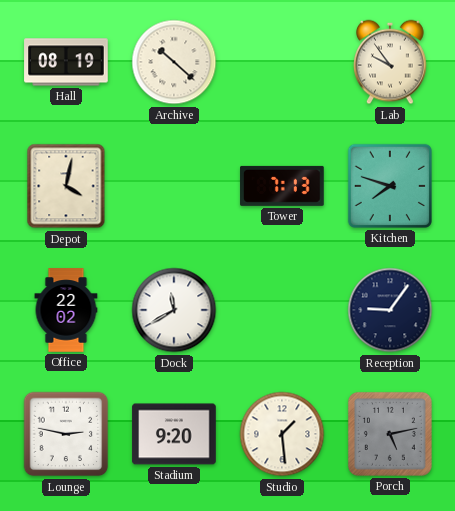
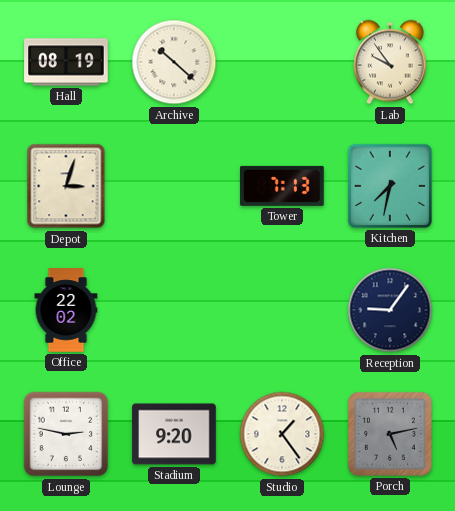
Depot: 4:02 -> 3:03 (66, 186)
Kitchen: 7:48 -> 7:32 (390, 186)
Dock: 11:40 -> none (174, 310)
Studio: 1:29 -> 1:24 (282, 434)
